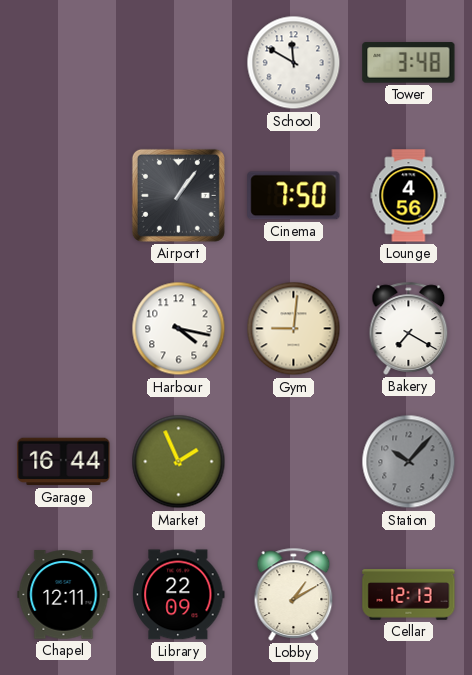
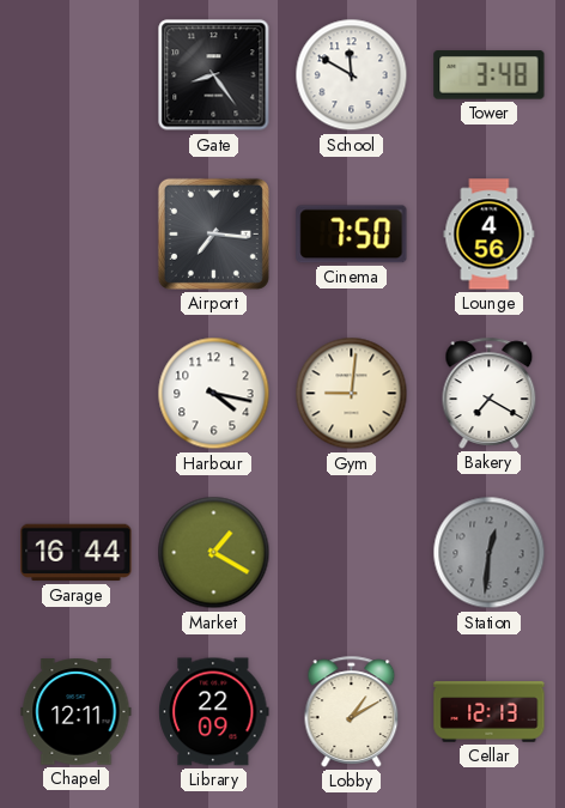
Gate: none -> 8:24 (214, 75)
Airport: 1:06 -> 7:16 (213, 233)
Market: 1:56 -> 1:20 (214, 553)
Station: 10:07 -> 12:31 (490, 553)
